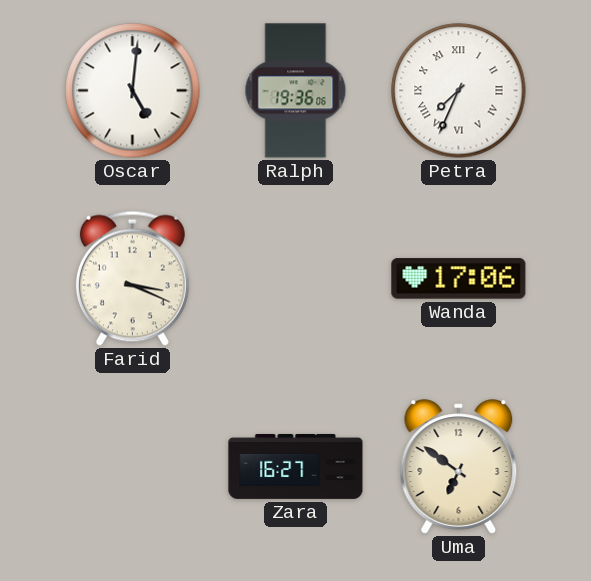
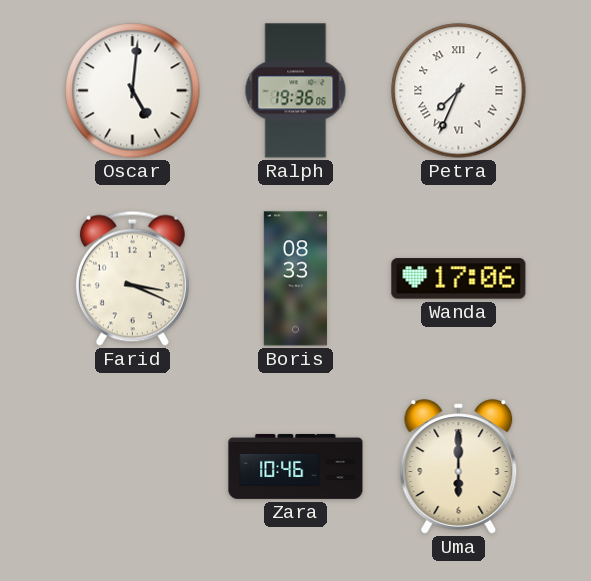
Boris: none -> 08:33 (295, 279)
Zara: 16:27 -> 10:46 (296, 466)
Uma: 6:51 -> 6:00 (459, 467)
